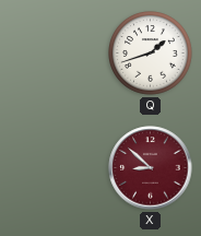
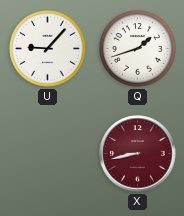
U: none -> 9:07 (48, 49)
X: 8:52 -> 8:43 (138, 154)
